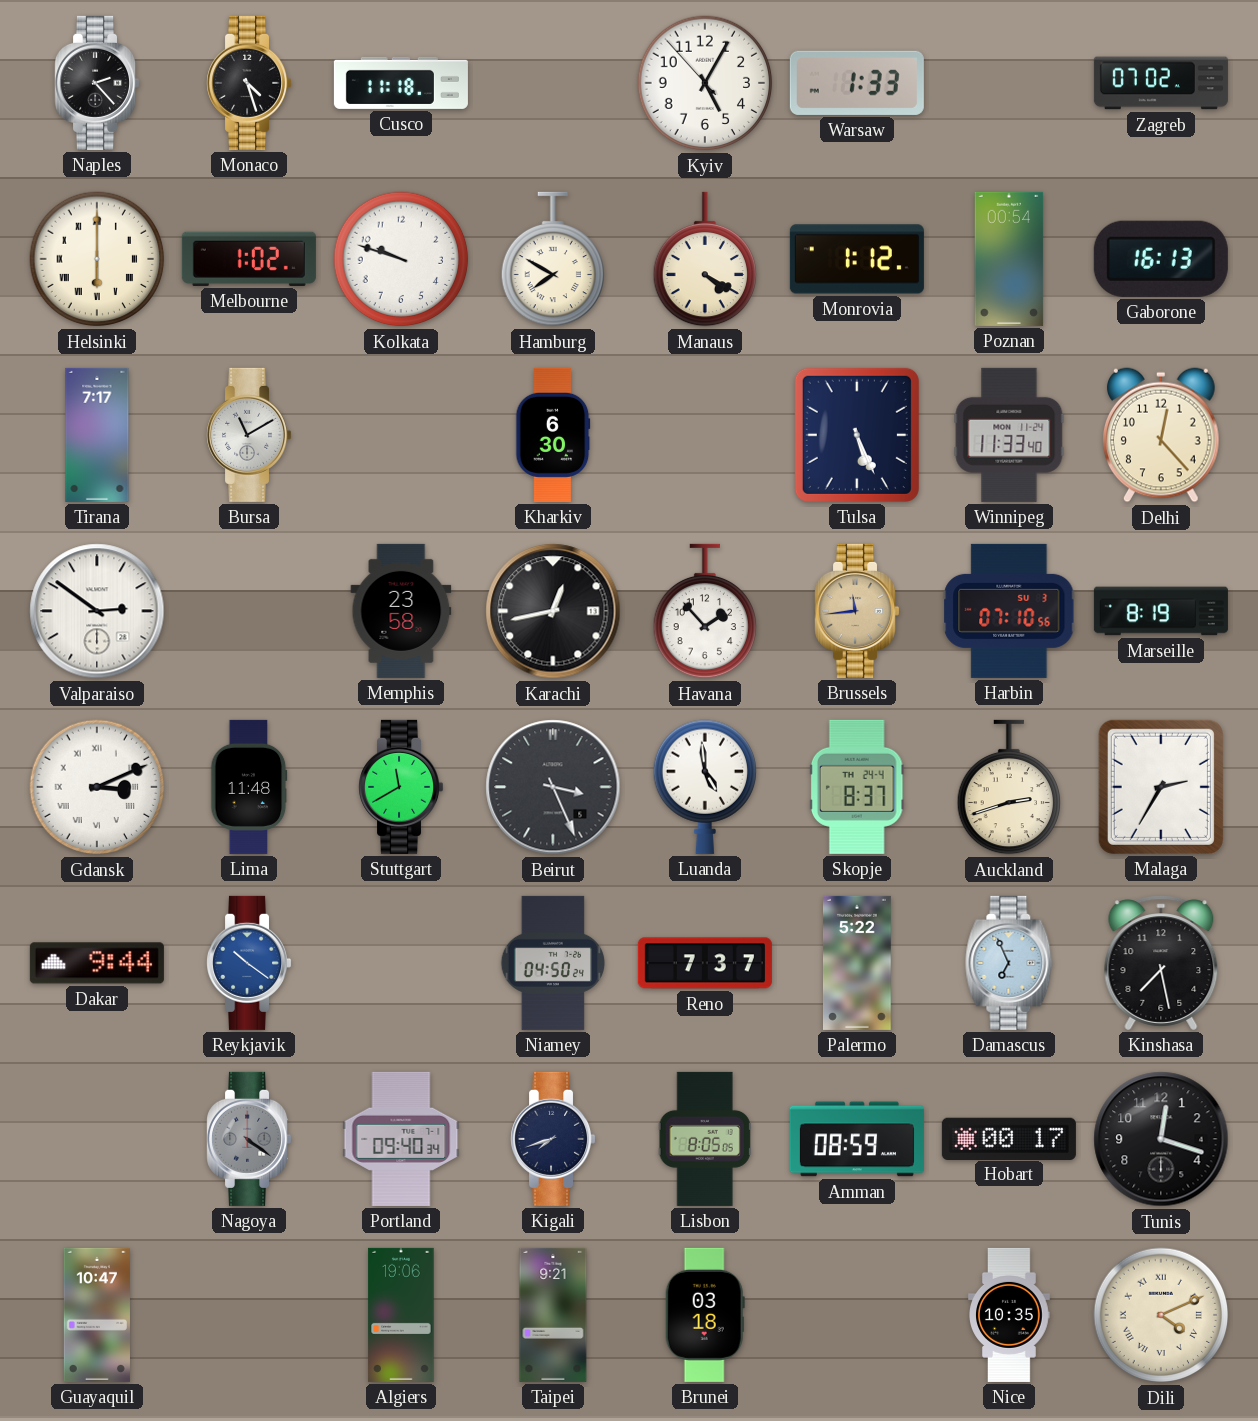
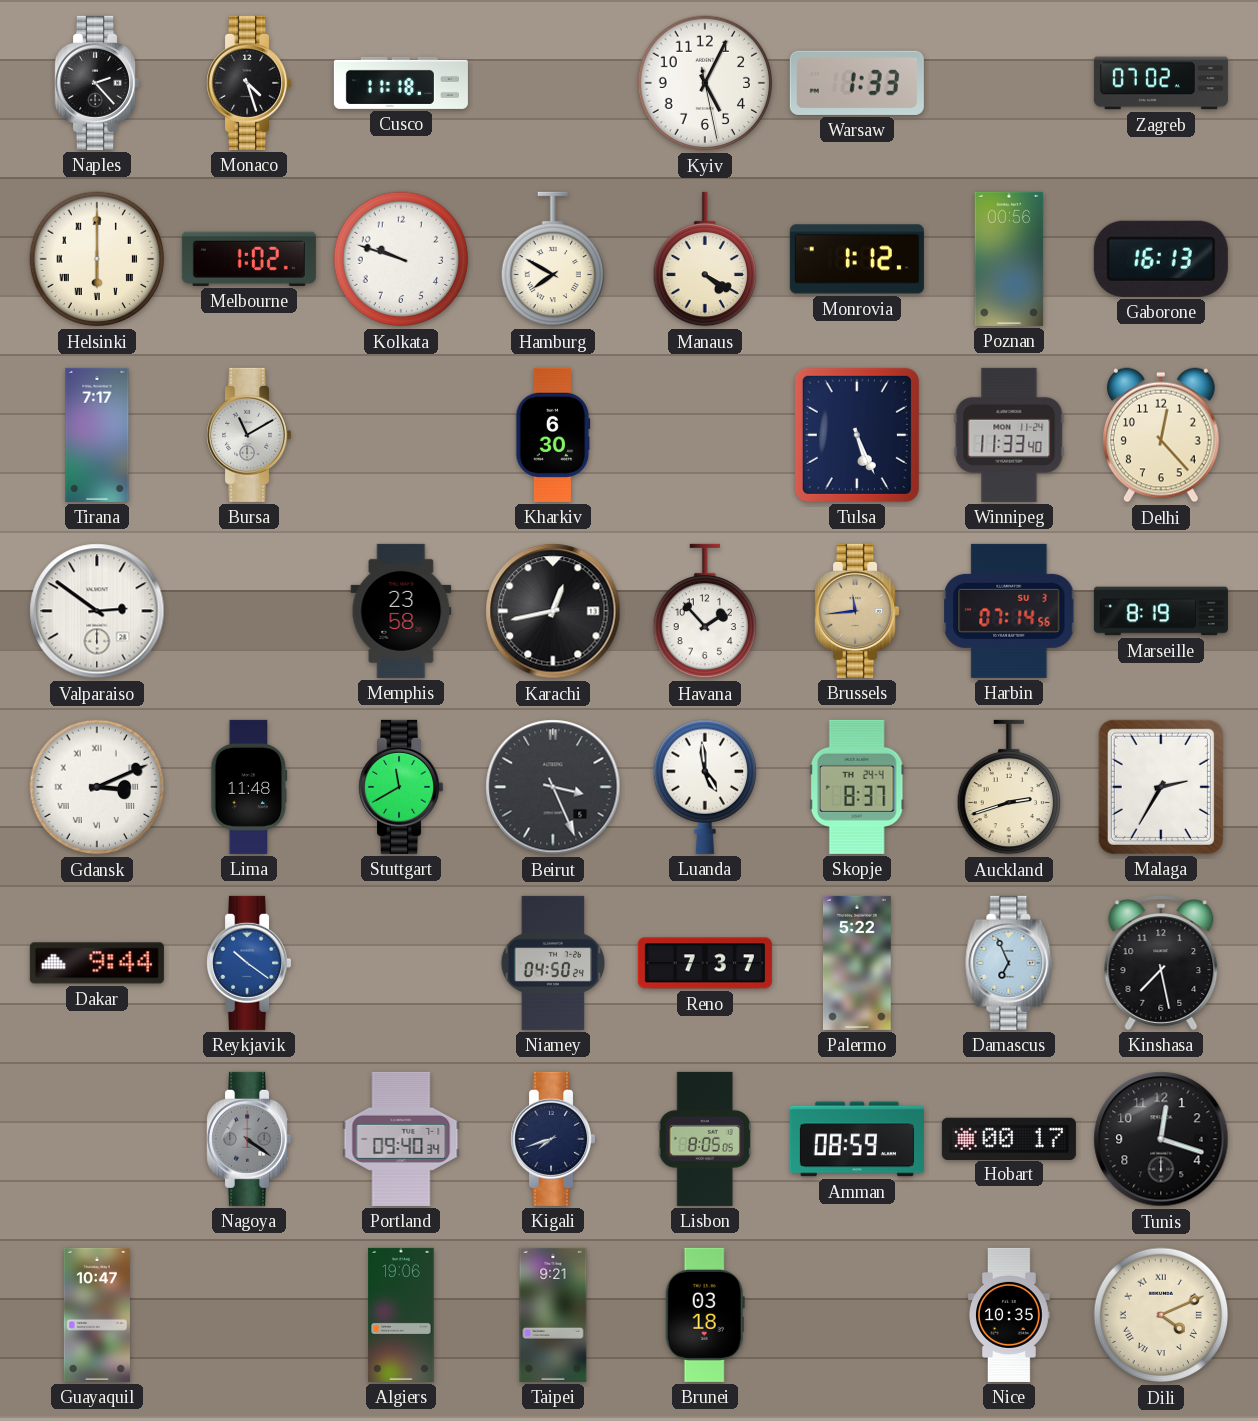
Kyiv: 5:04:53 -> 5:04:28 (705, 83)
Poznan: 00:54 -> 00:56 (1009, 259)
Harbin: 07:10 -> 07:14 (1009, 611)
